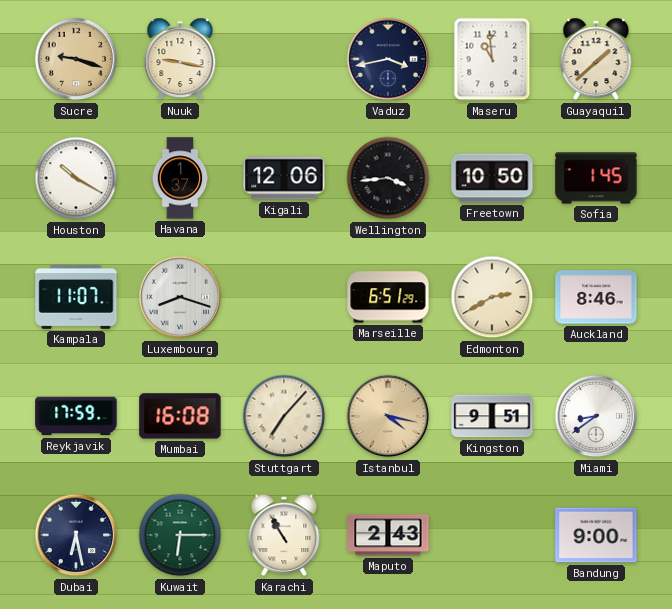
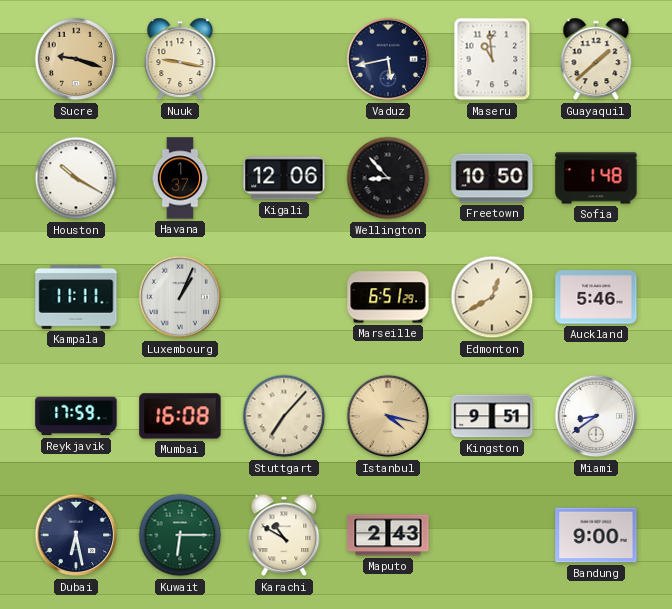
Vaduz: 3:43 -> 5:43 (388, 59)
Wellington: 3:44 -> 8:53 (388, 178)
Sofia: 1:45 -> 1:48 (596, 178)
Kampala: 11:07 -> 11:11 (76, 298)
Luxembourg: 8:18 -> 1:04 (180, 297)
Edmonton: 2:40 -> 12:40 (492, 297)
Auckland: 8:46 -> 5:46 (596, 297)
Karachi: 10:55 -> 10:50 (284, 535)
